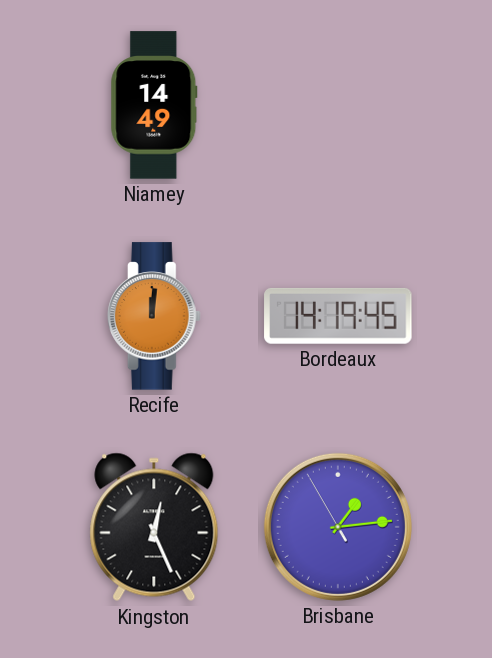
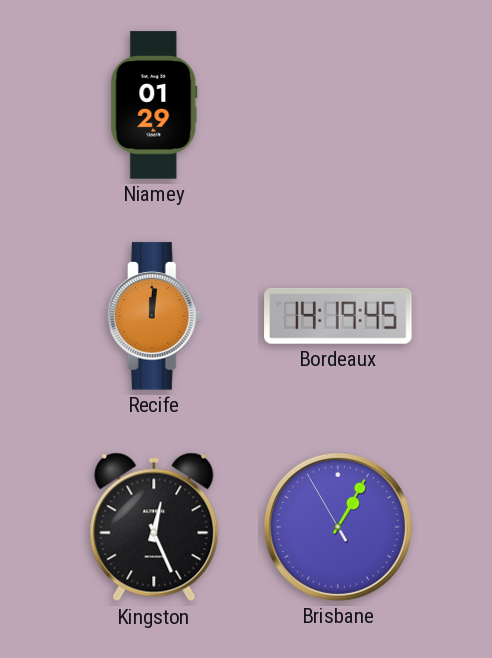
Niamey: 14:49 -> 01:29 (154, 105)
Brisbane: 1:13 -> 1:04 (338, 527)
